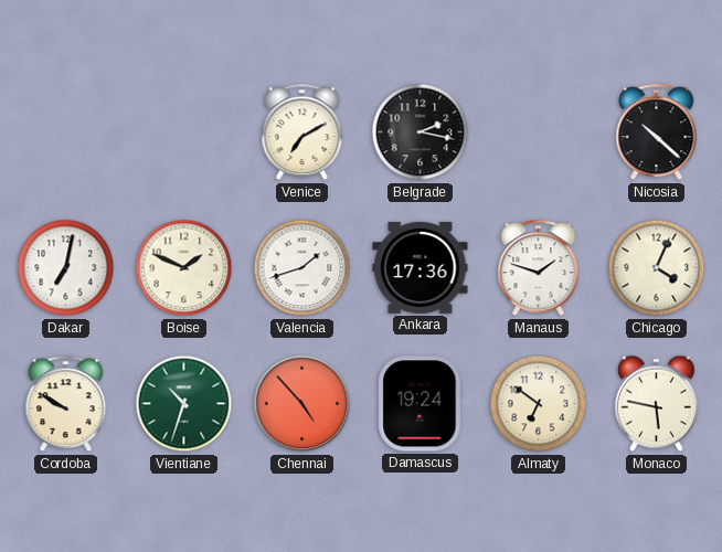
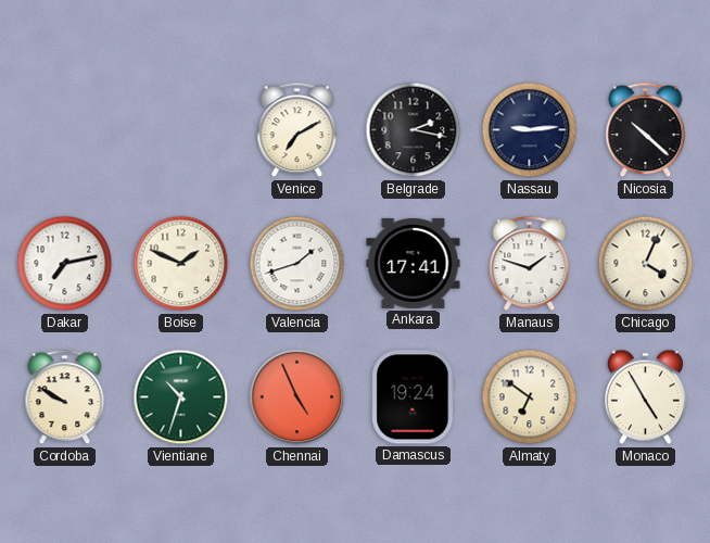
Nassau: none -> 9:14 (530, 130)
Dakar: 7:02 -> 7:13 (65, 264)
Ankara: 17:36 -> 17:41 (414, 263)
Chennai: 4:53 -> 4:56 (297, 397)
Monaco: 5:47 -> 4:55 (645, 397)
